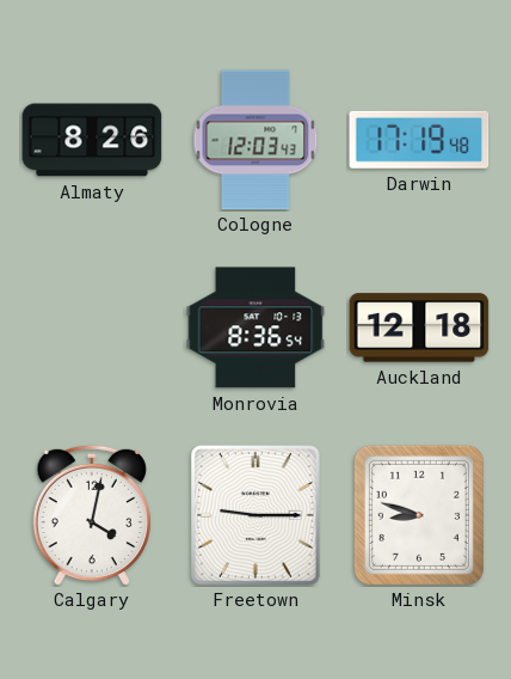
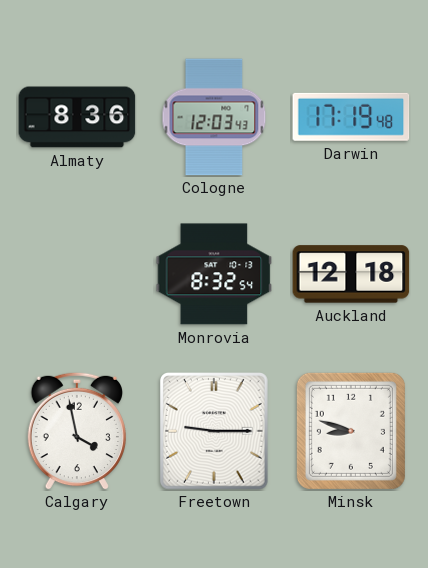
Almaty: 8:26 -> 8:36 (77, 117)
Monrovia: 8:36 -> 8:32 (214, 274)
Calgary: 4:02 -> 3:58 (76, 431)
